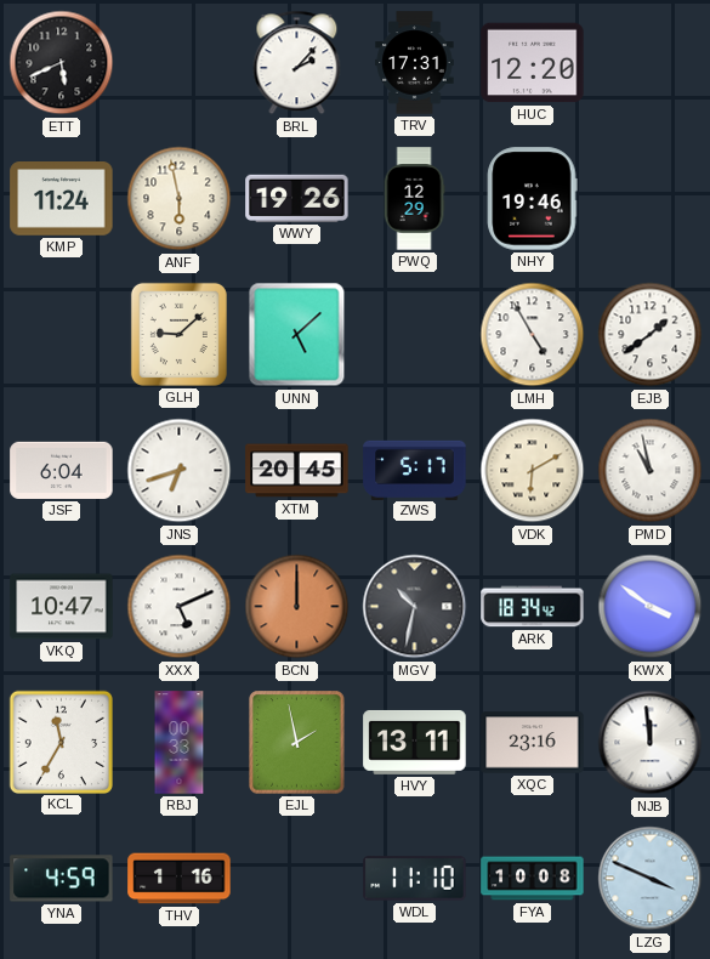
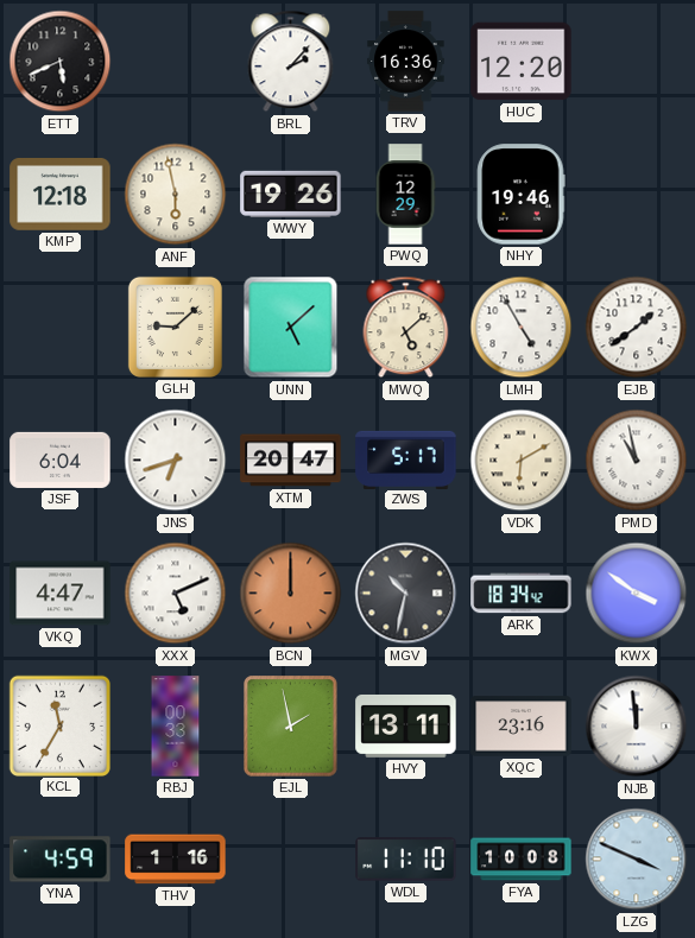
TRV: 17:31 -> 16:36 (406, 62)
KMP: 11:24 -> 12:18 (61, 195)
MWQ: none -> 5:08 (406, 328)
XTM: 20:45 -> 20:47 (291, 461)
VKQ: 10:47 -> 4:47 (61, 594)
